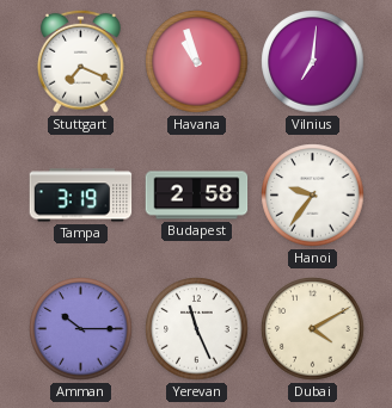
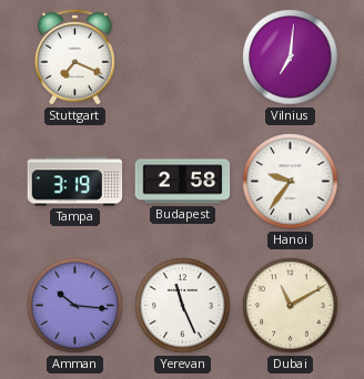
Havana: 10:57 -> none (197, 62)
Amman: 10:15 -> 10:16 (75, 306)
Dubai: 4:10 -> 11:10 (291, 306)
